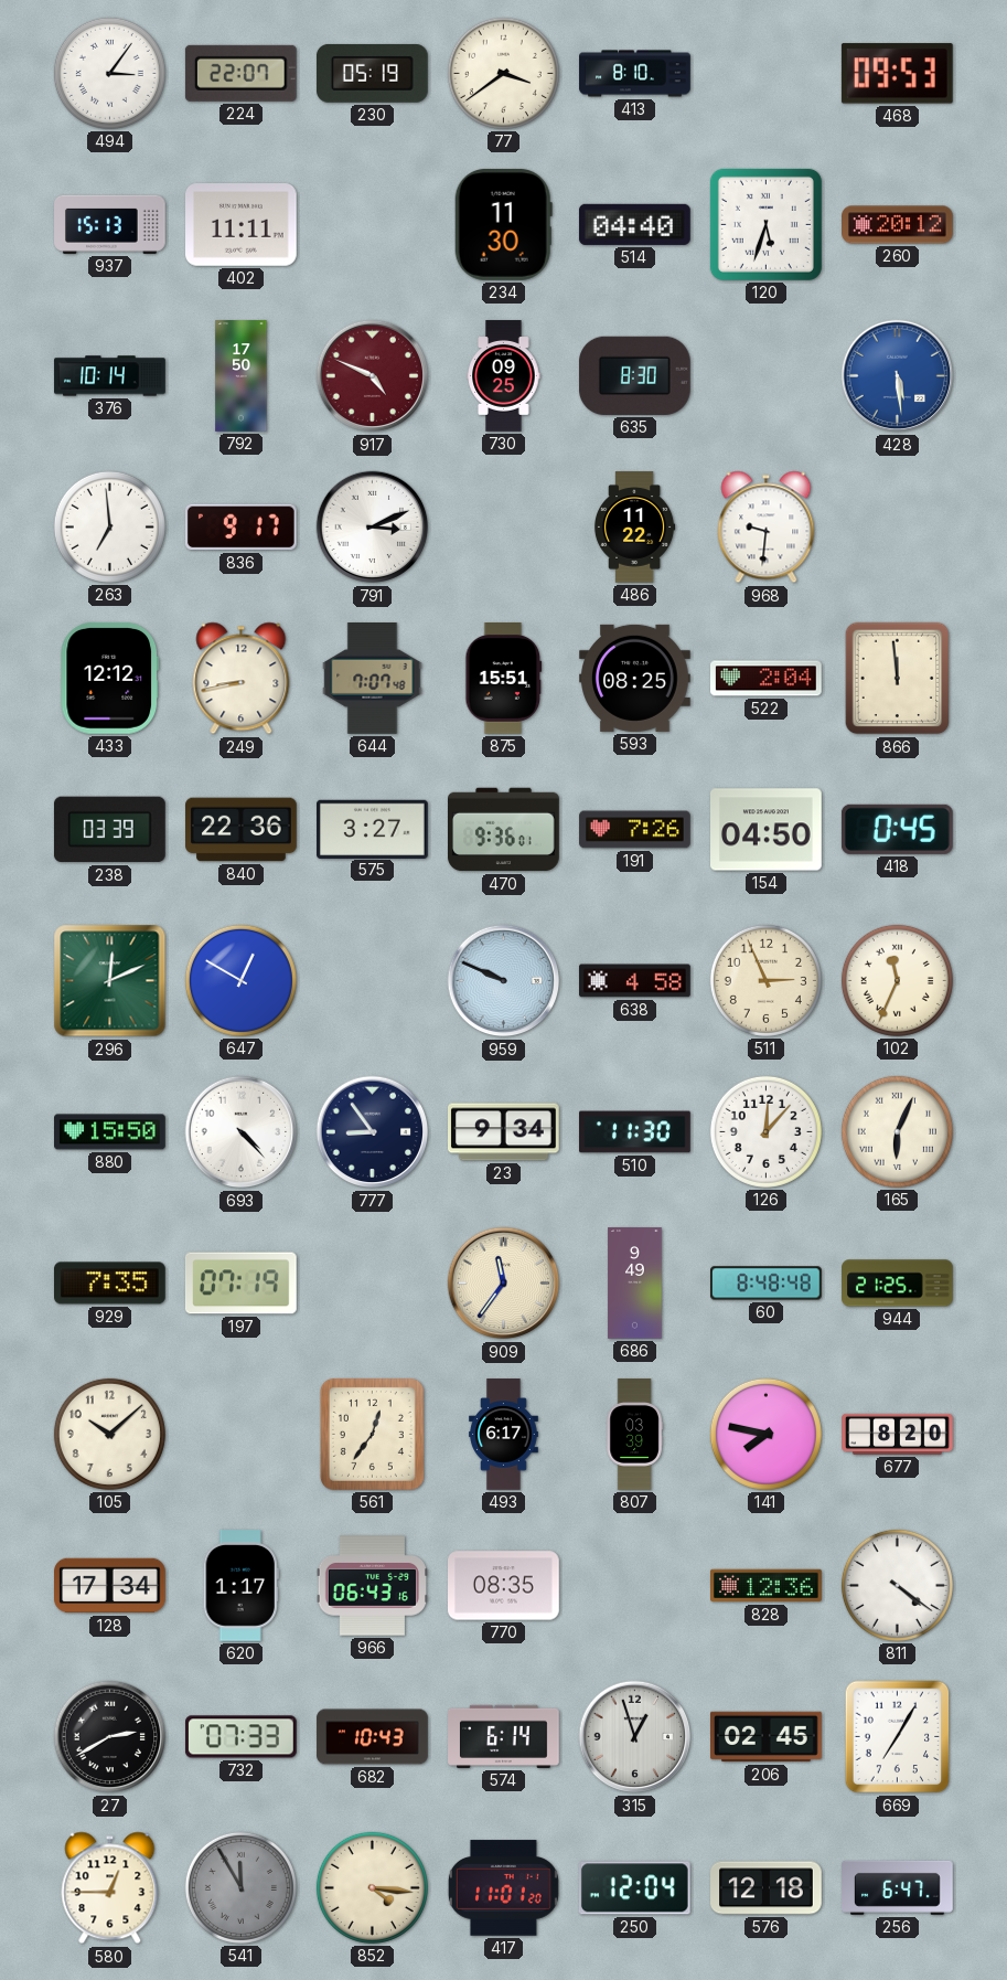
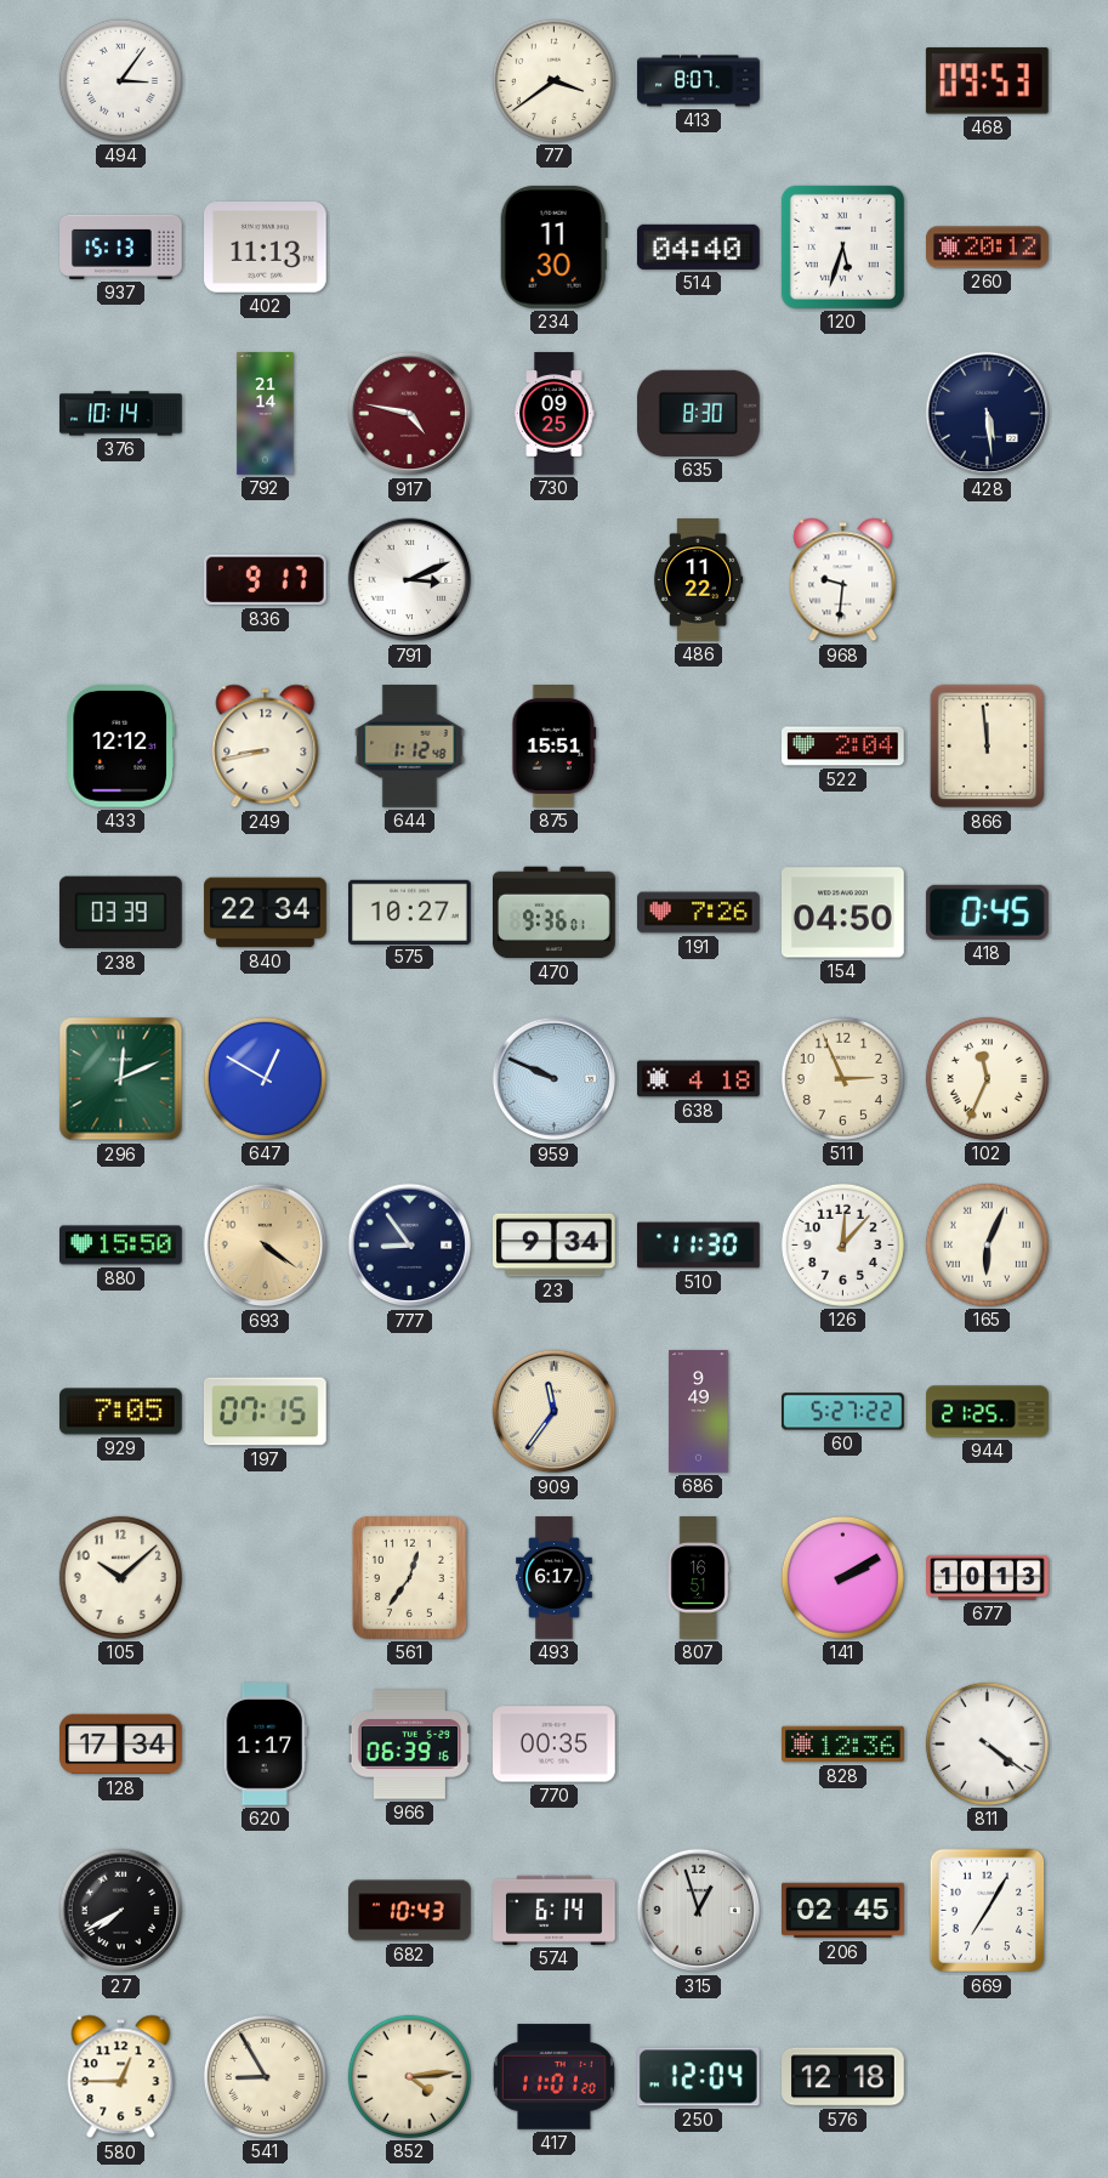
224: 22:07 -> none (240, 73)
230: 05:19 -> none (372, 73)
413: 8:10 -> 8:07 (699, 81)
402: 11:11 -> 11:13 (266, 248)
792: 17:50 -> 21:14 (266, 414)
917: 4:49 -> 4:47 (410, 414)
428 dial: blue -> navy (988, 414)
263: 6:59 -> none (109, 526)
644: 7:07 -> 1:12 (410, 747)
593: 08:25 -> none (635, 678)
840: 22:36 -> 22:34 (266, 913)
575: 3:27 -> 10:27 (410, 912)
638: 4:58 -> 4:18 (699, 1079)
693: 4:23 -> 4:21 (266, 1246)
693 dial: white -> champagne (266, 1246)
929: 7:35 -> 7:05 (121, 1412)
197: 07:19 -> 07:15 (266, 1412)
60: 8:48 -> 5:27 (843, 1412)
807: 03:39 -> 16:51 (698, 1578)
141: 7:47 -> 2:10 (842, 1577)
677: 8:20 -> 10:13 (988, 1577)
966: 06:43 -> 06:39 (409, 1745)
770: 08:35 -> 00:35 (555, 1745)
27: 2:40 -> 7:40 (121, 1911)
732: 07:33 -> none (242, 1737)
541: 11:55 -> 8:55 (265, 2076)
541 dial: grey -> cream (265, 2076)
852: 4:16 -> 4:14 (409, 2076)
256: 6:47 -> none (898, 1887)
